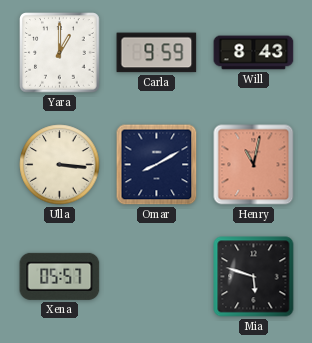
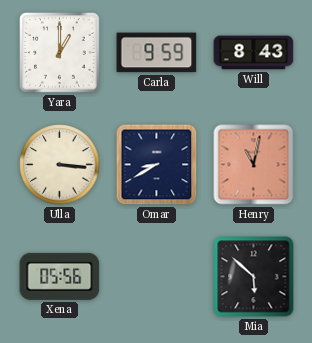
Omar: 8:10 -> 8:40 (157, 165)
Xena: 05:57 -> 05:56 (60, 276)
Mia: 5:48 -> 5:52 (254, 277)
